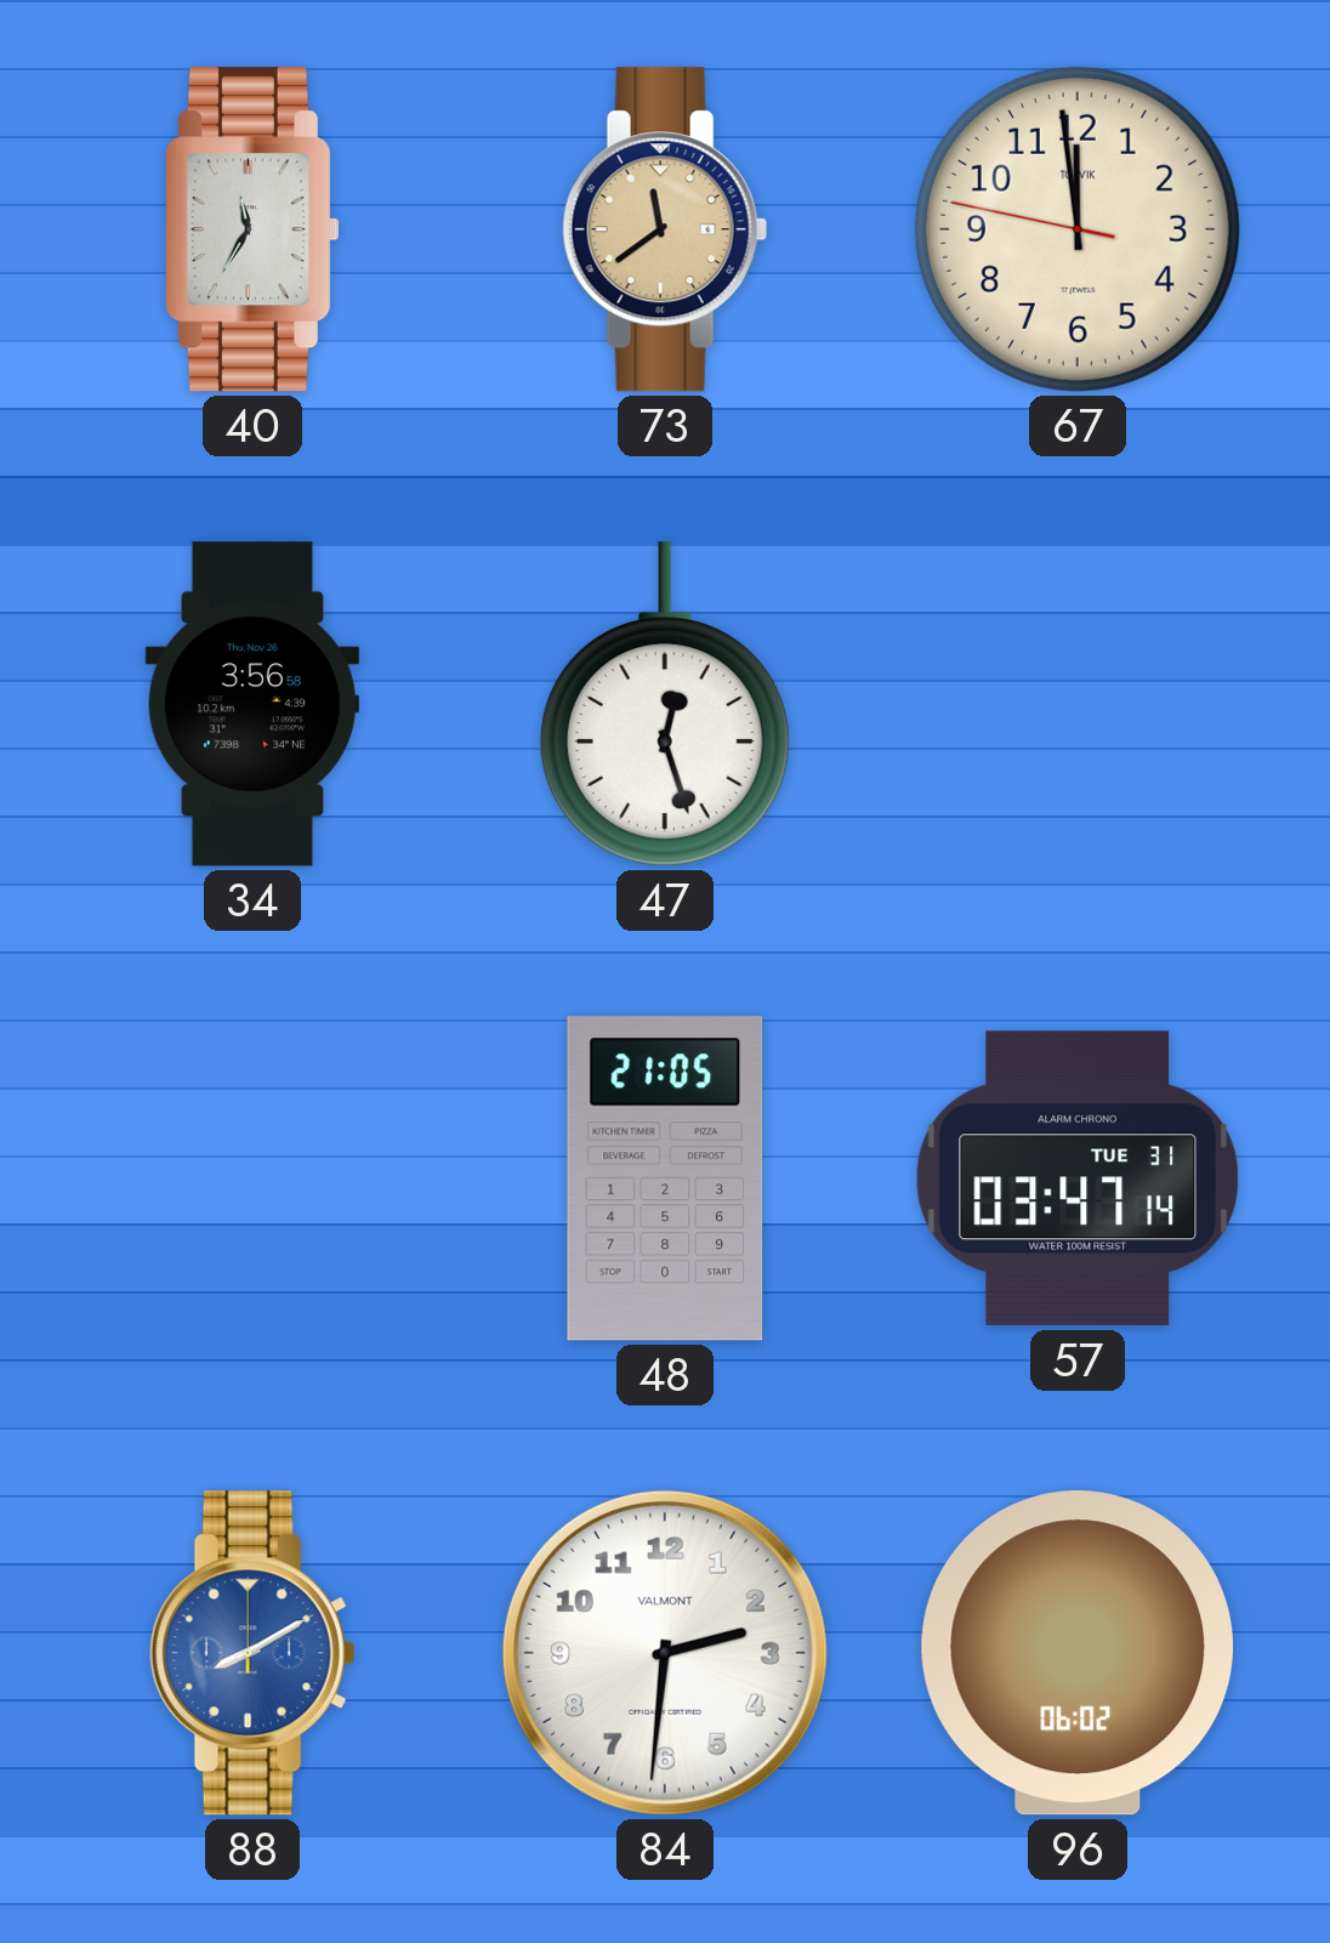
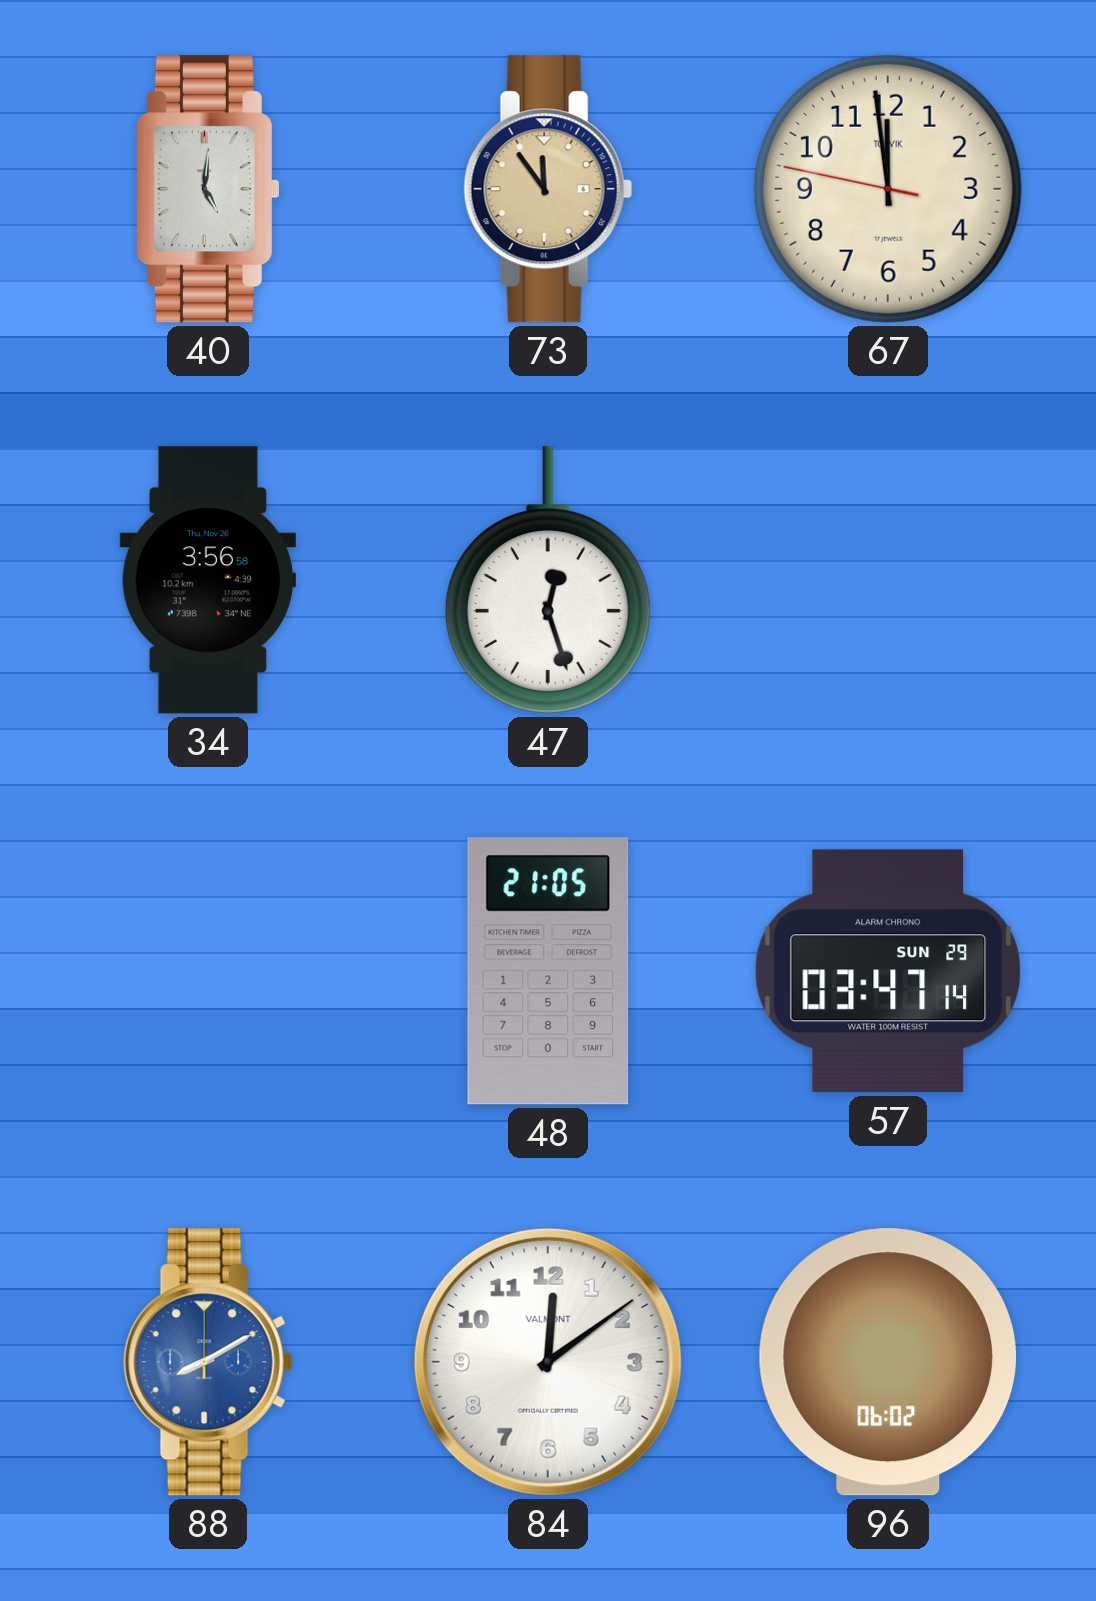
40: 11:35 -> 5:01 (208, 189)
73: 11:39 -> 11:54 (548, 189)
57 date: TUE 31 -> SUN 29 (887, 971)
84: 2:31 -> 12:09 (548, 1362)
